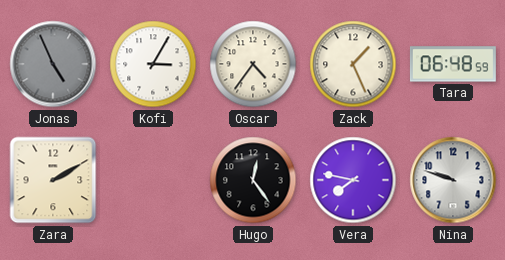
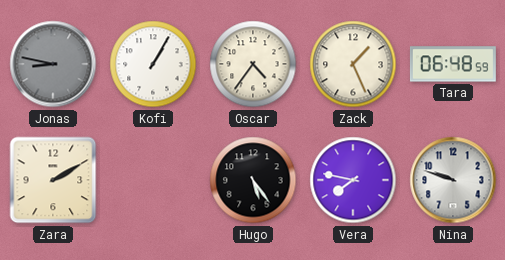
Jonas: 4:56 -> 8:47 (53, 64)
Kofi: 3:05 -> 1:05 (153, 64)
Hugo: 12:24 -> 5:24 (253, 180)
